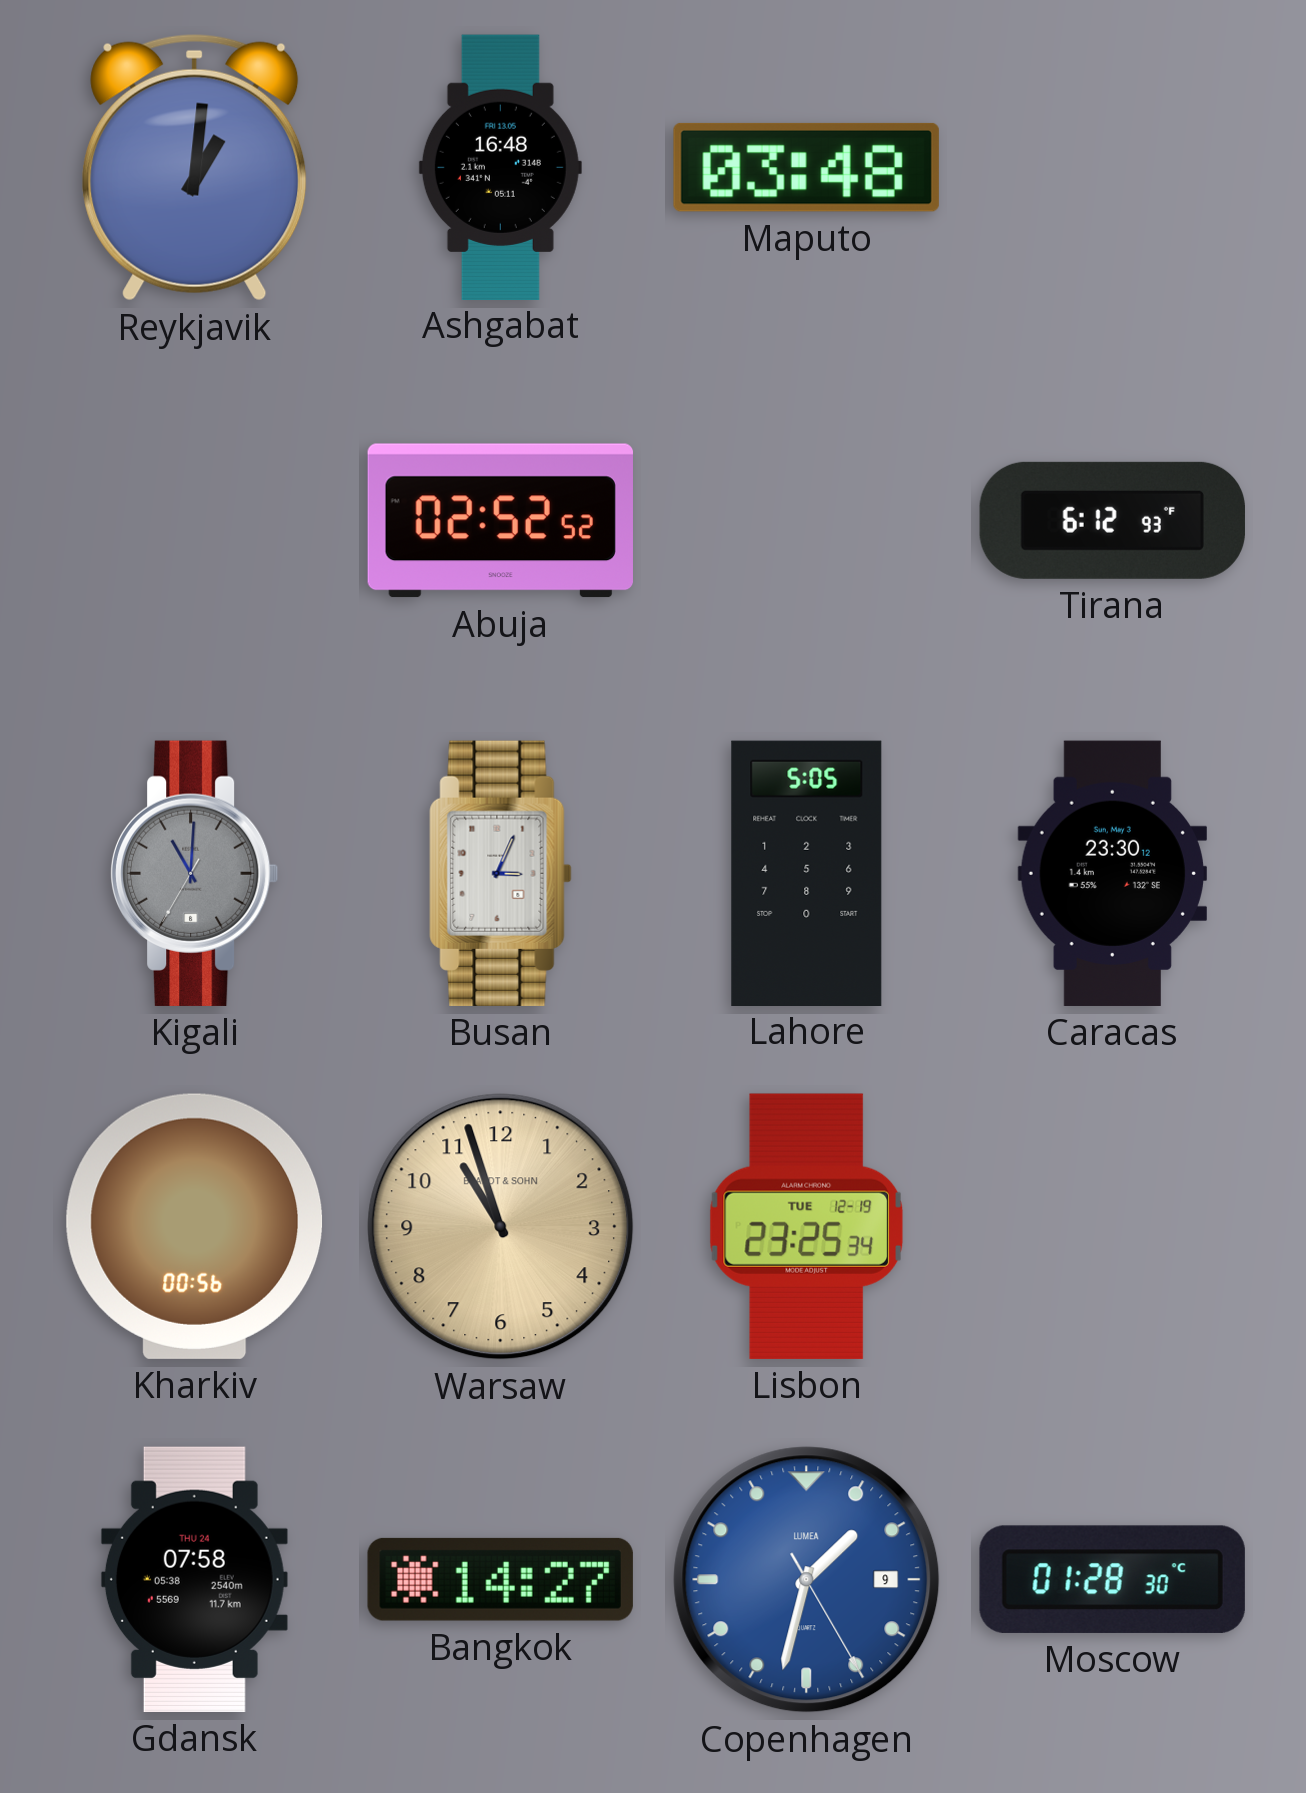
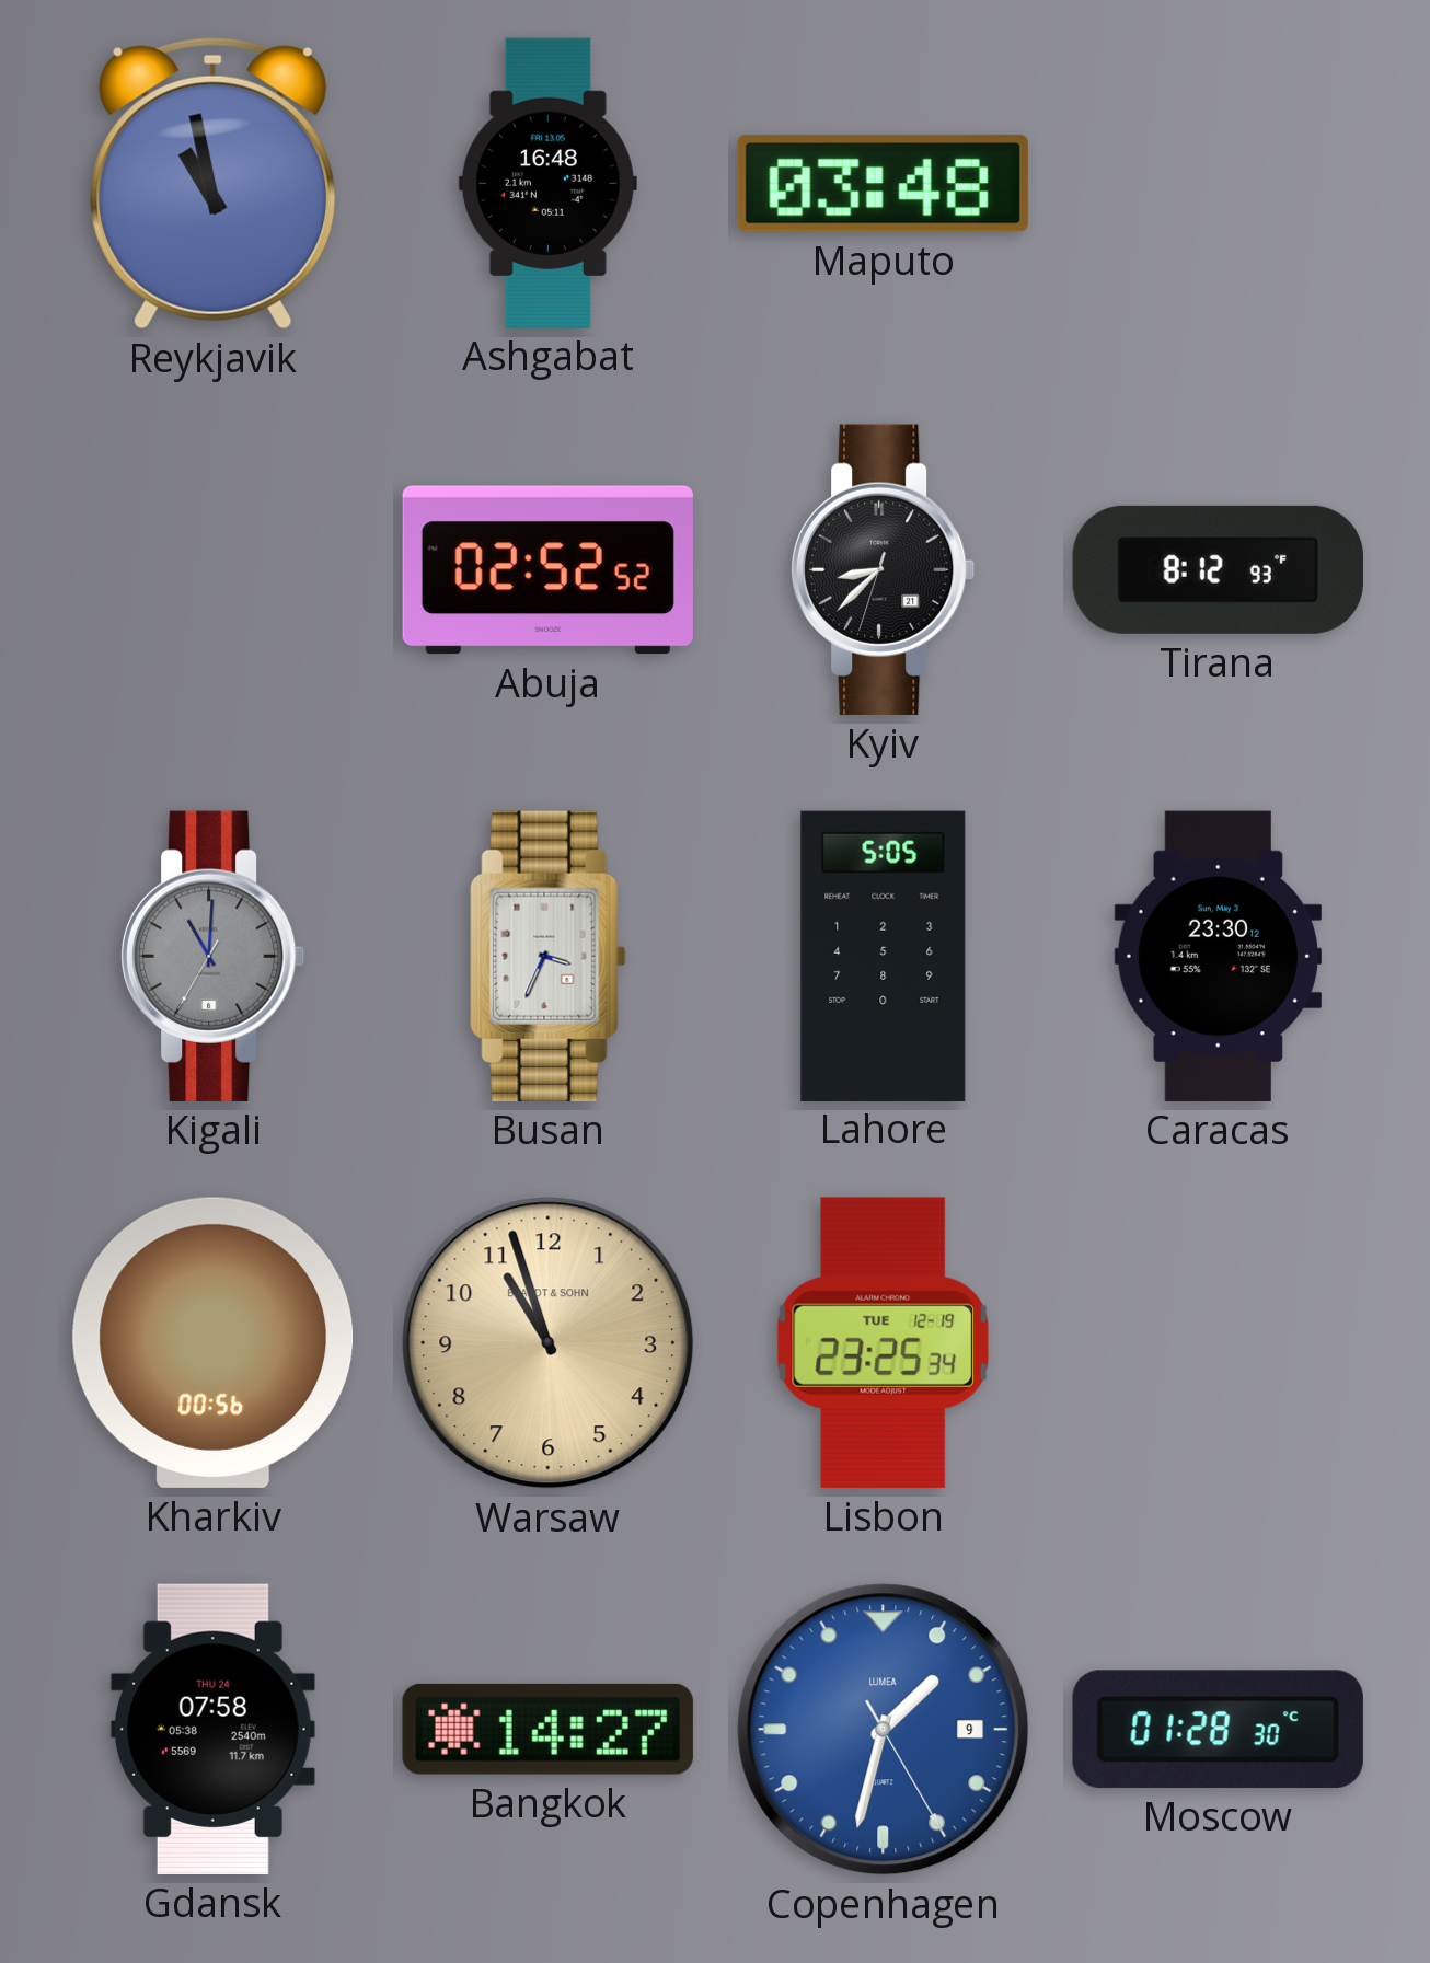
Reykjavik: 1:01 -> 10:58 (214, 183)
Kyiv: none -> 8:37 (884, 569)
Tirana: 6:12 -> 8:12 (1218, 569)
Busan: 3:04 -> 3:34 (549, 956)
